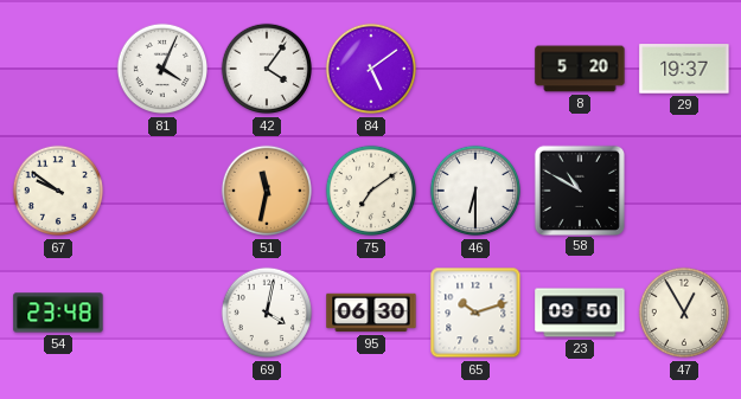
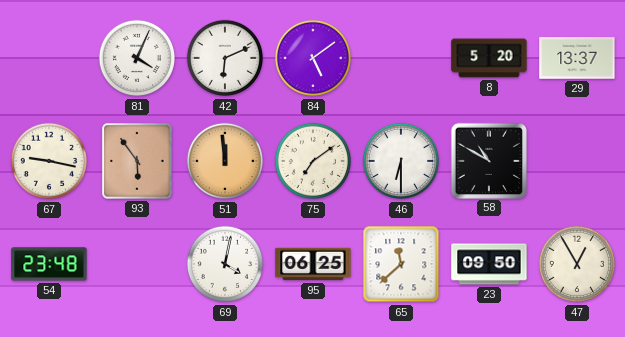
42: 4:06 -> 6:11 (225, 58)
29: 19:37 -> 13:37 (577, 58)
67: 9:51 -> 9:17 (49, 161)
93: none -> 5:54 (137, 161)
51: 11:32 -> 11:59 (225, 161)
95: 06:30 -> 06:25 (313, 264)
65: 10:12 -> 11:38 (401, 264)
